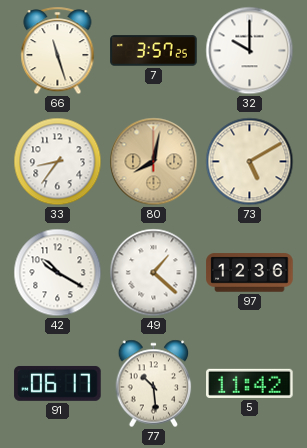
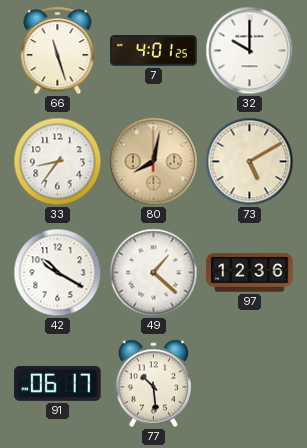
7: 3:57 -> 4:01 (154, 51)
5: 11:42 -> none (250, 383)
